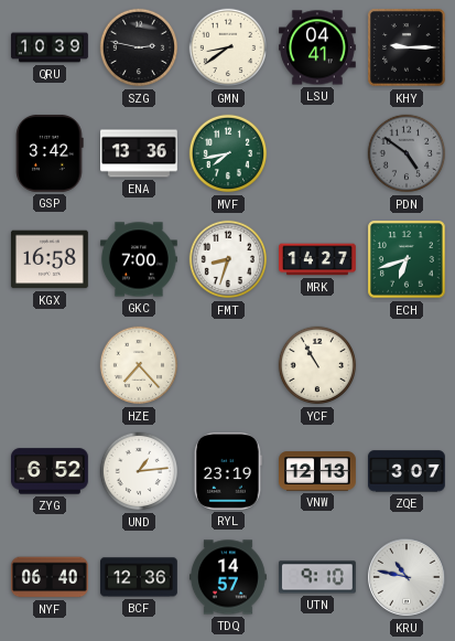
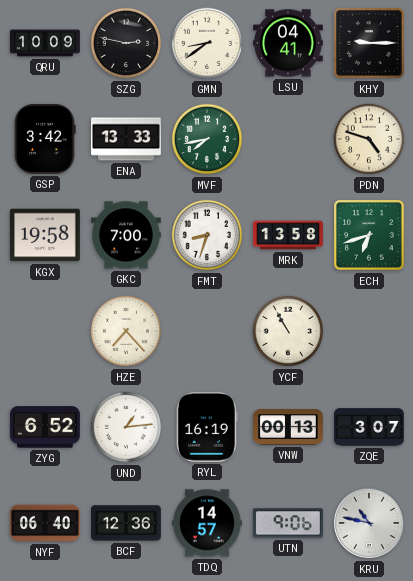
QRU: 10:39 -> 10:09 (46, 43)
ENA: 13:36 -> 13:33 (127, 139)
PDN: 4:51 -> 4:48 (369, 139)
PDN dial: grey -> cream (369, 139)
KGX: 16:58 -> 19:58 (45, 235)
MRK: 14:27 -> 13:58 (289, 235)
RYL: 23:19 -> 16:19 (208, 427)
VNW: 12:13 -> 00:13 (289, 427)
UTN: 9:10 -> 9:06 (288, 523)
